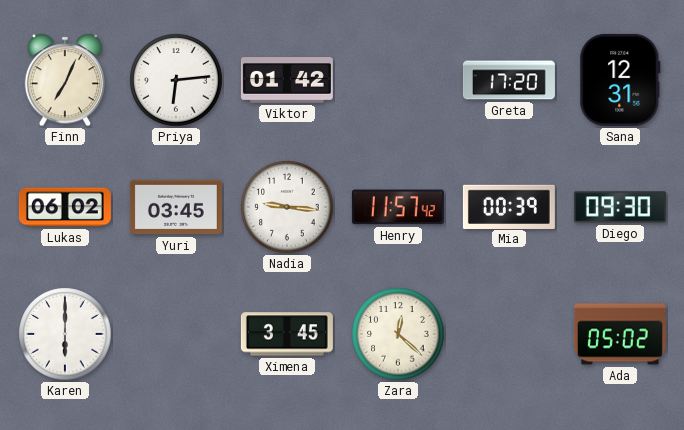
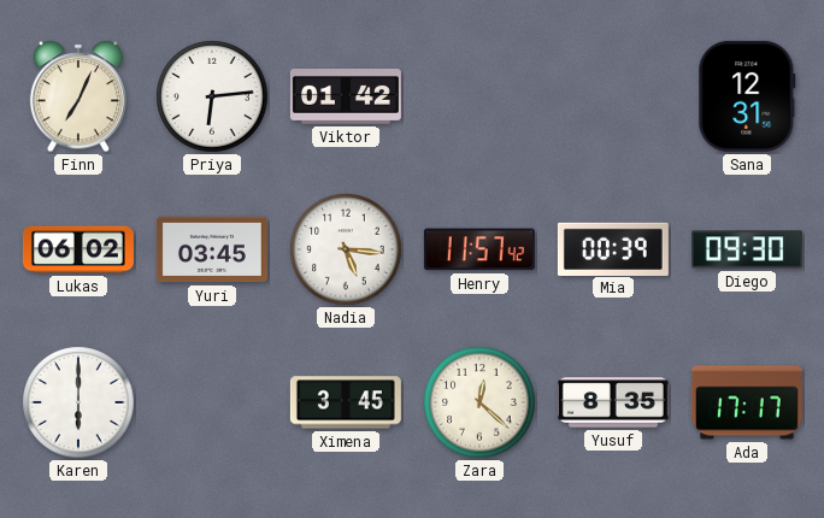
Greta: 17:20 -> none (509, 80)
Nadia: 9:16 -> 5:16 (346, 249)
Yusuf: none -> 8:35 (613, 402)
Ada: 05:02 -> 17:17 (747, 402)
